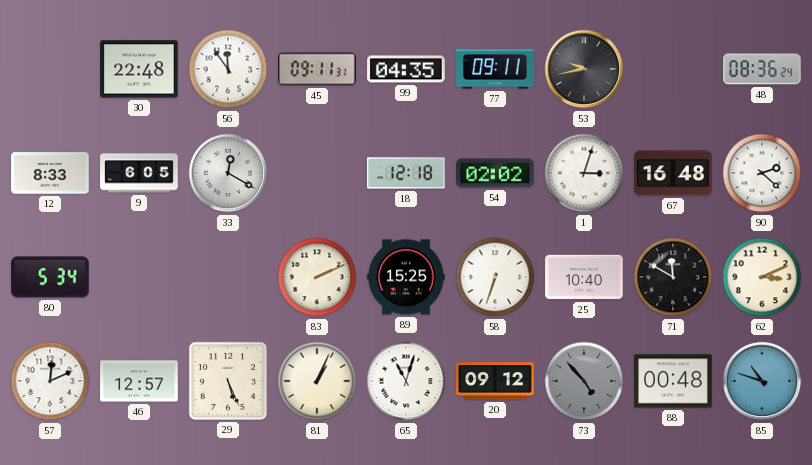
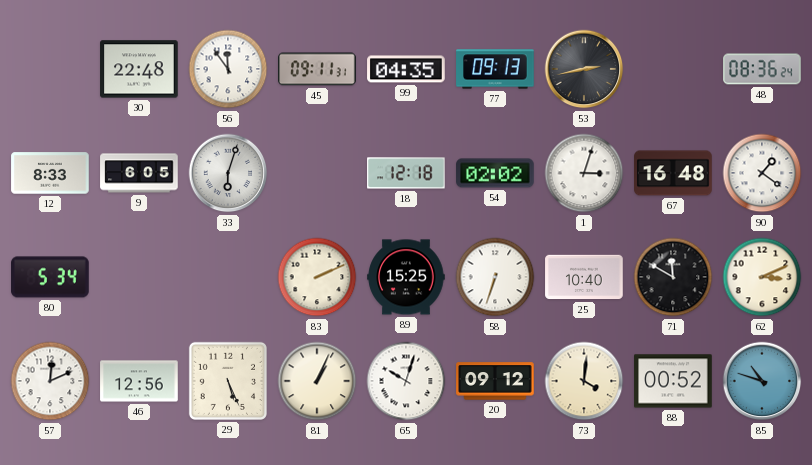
77: 09:11 -> 09:13 (495, 69)
53: 9:43 -> 2:43 (584, 69)
33: 12:20 -> 6:03 (228, 173)
90: 2:22 -> 1:21 (762, 173)
46: 12:57 -> 12:56 (139, 381)
65: 11:03 -> 10:03 (406, 381)
73: 4:53 -> 4:01 (584, 381)
73 dial: grey -> cream (584, 381)
88: 00:48 -> 00:52 (673, 381)
